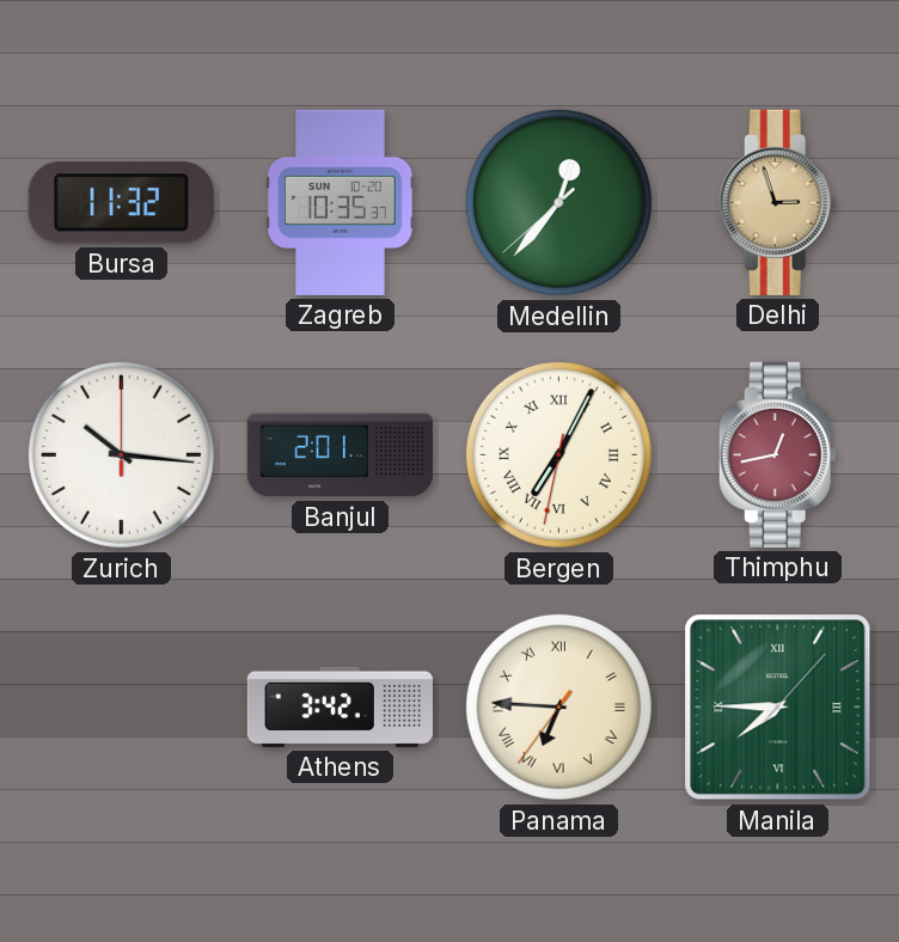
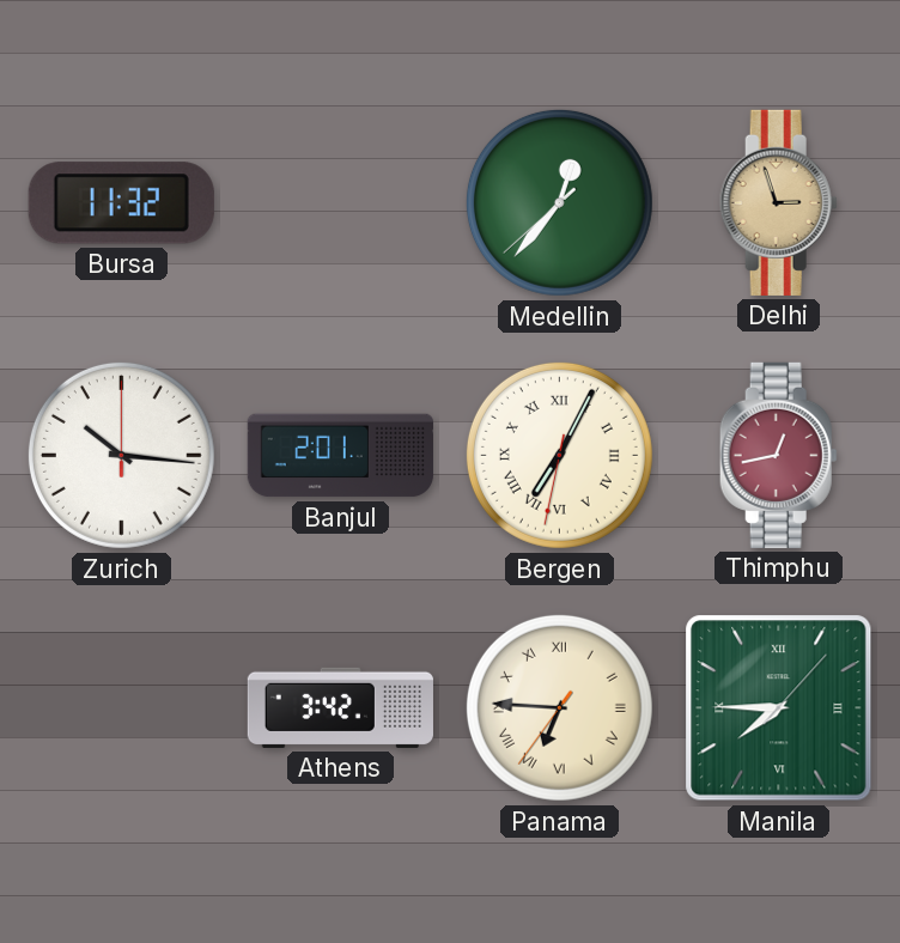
Zagreb: 10:35 -> none (341, 202)
